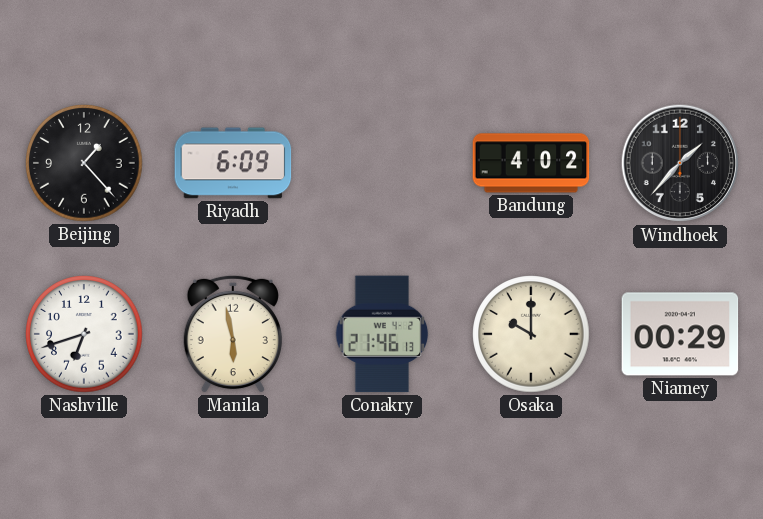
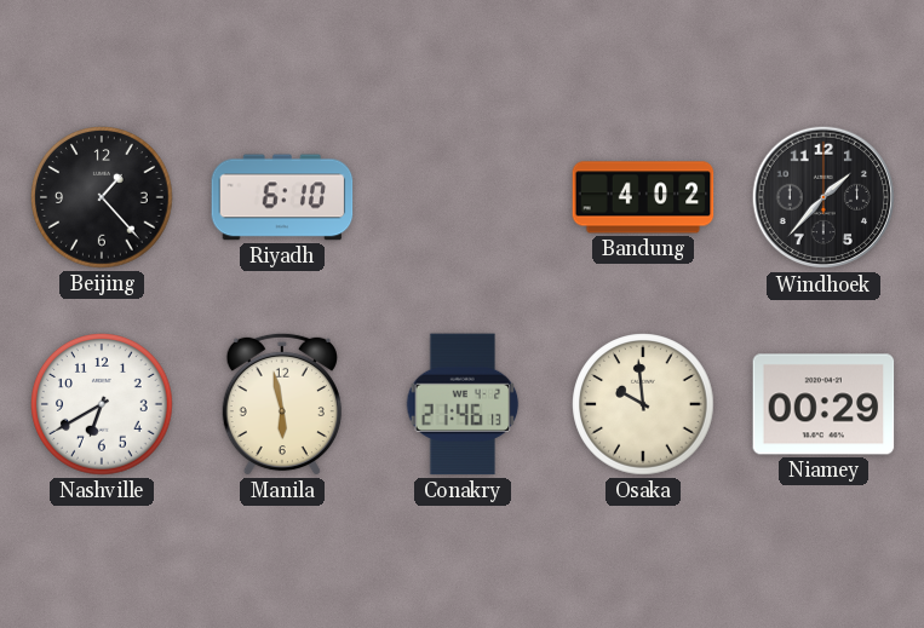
Riyadh: 6:09 -> 6:10 (282, 197)
Nashville: 6:42 -> 6:40 (102, 404)
Osaka: 10:00 -> 9:59 (643, 404)
